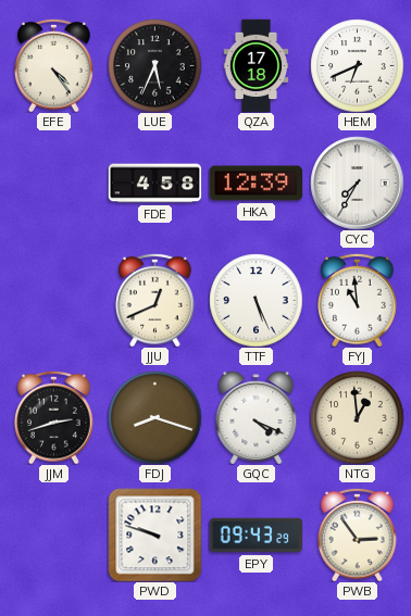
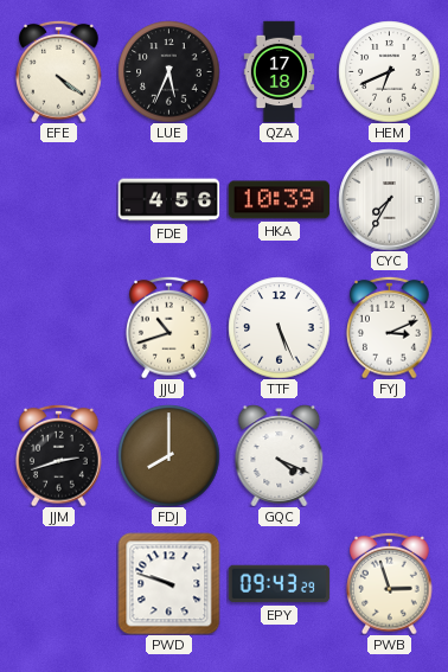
EFE: 4:24 -> 4:21 (59, 71)
FDE: 4:58 -> 4:56 (168, 200)
HKA: 12:39 -> 10:39 (279, 200)
JJU: 12:41 -> 10:42 (169, 327)
FYJ: 10:59 -> 3:11 (390, 327)
FDJ: 8:18 -> 8:00 (168, 455)
NTG: 12:59 -> none (357, 417)
PWB: 2:54 -> 2:57 (390, 583)
